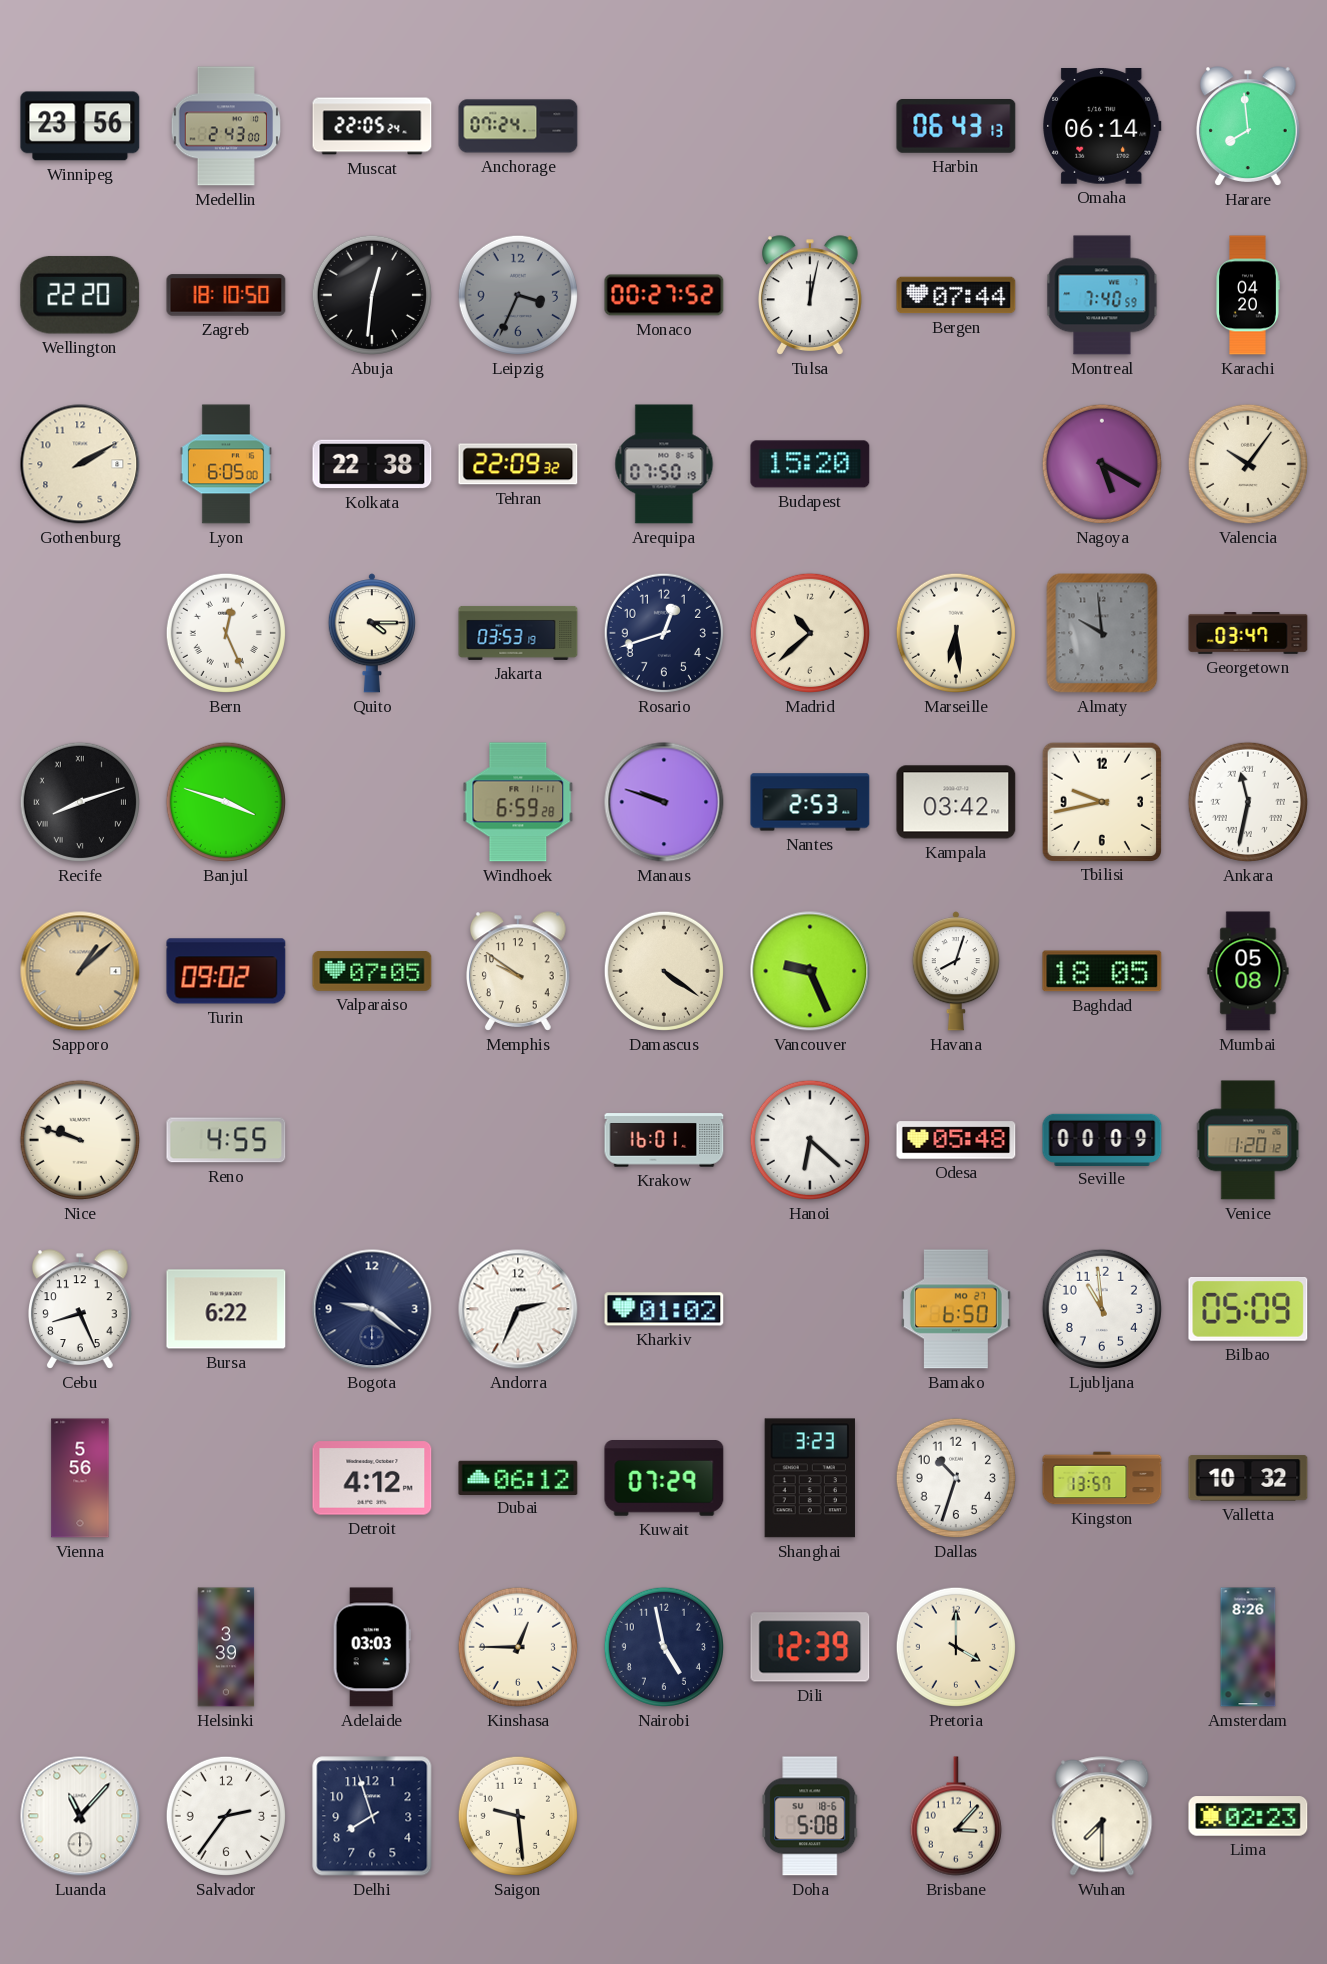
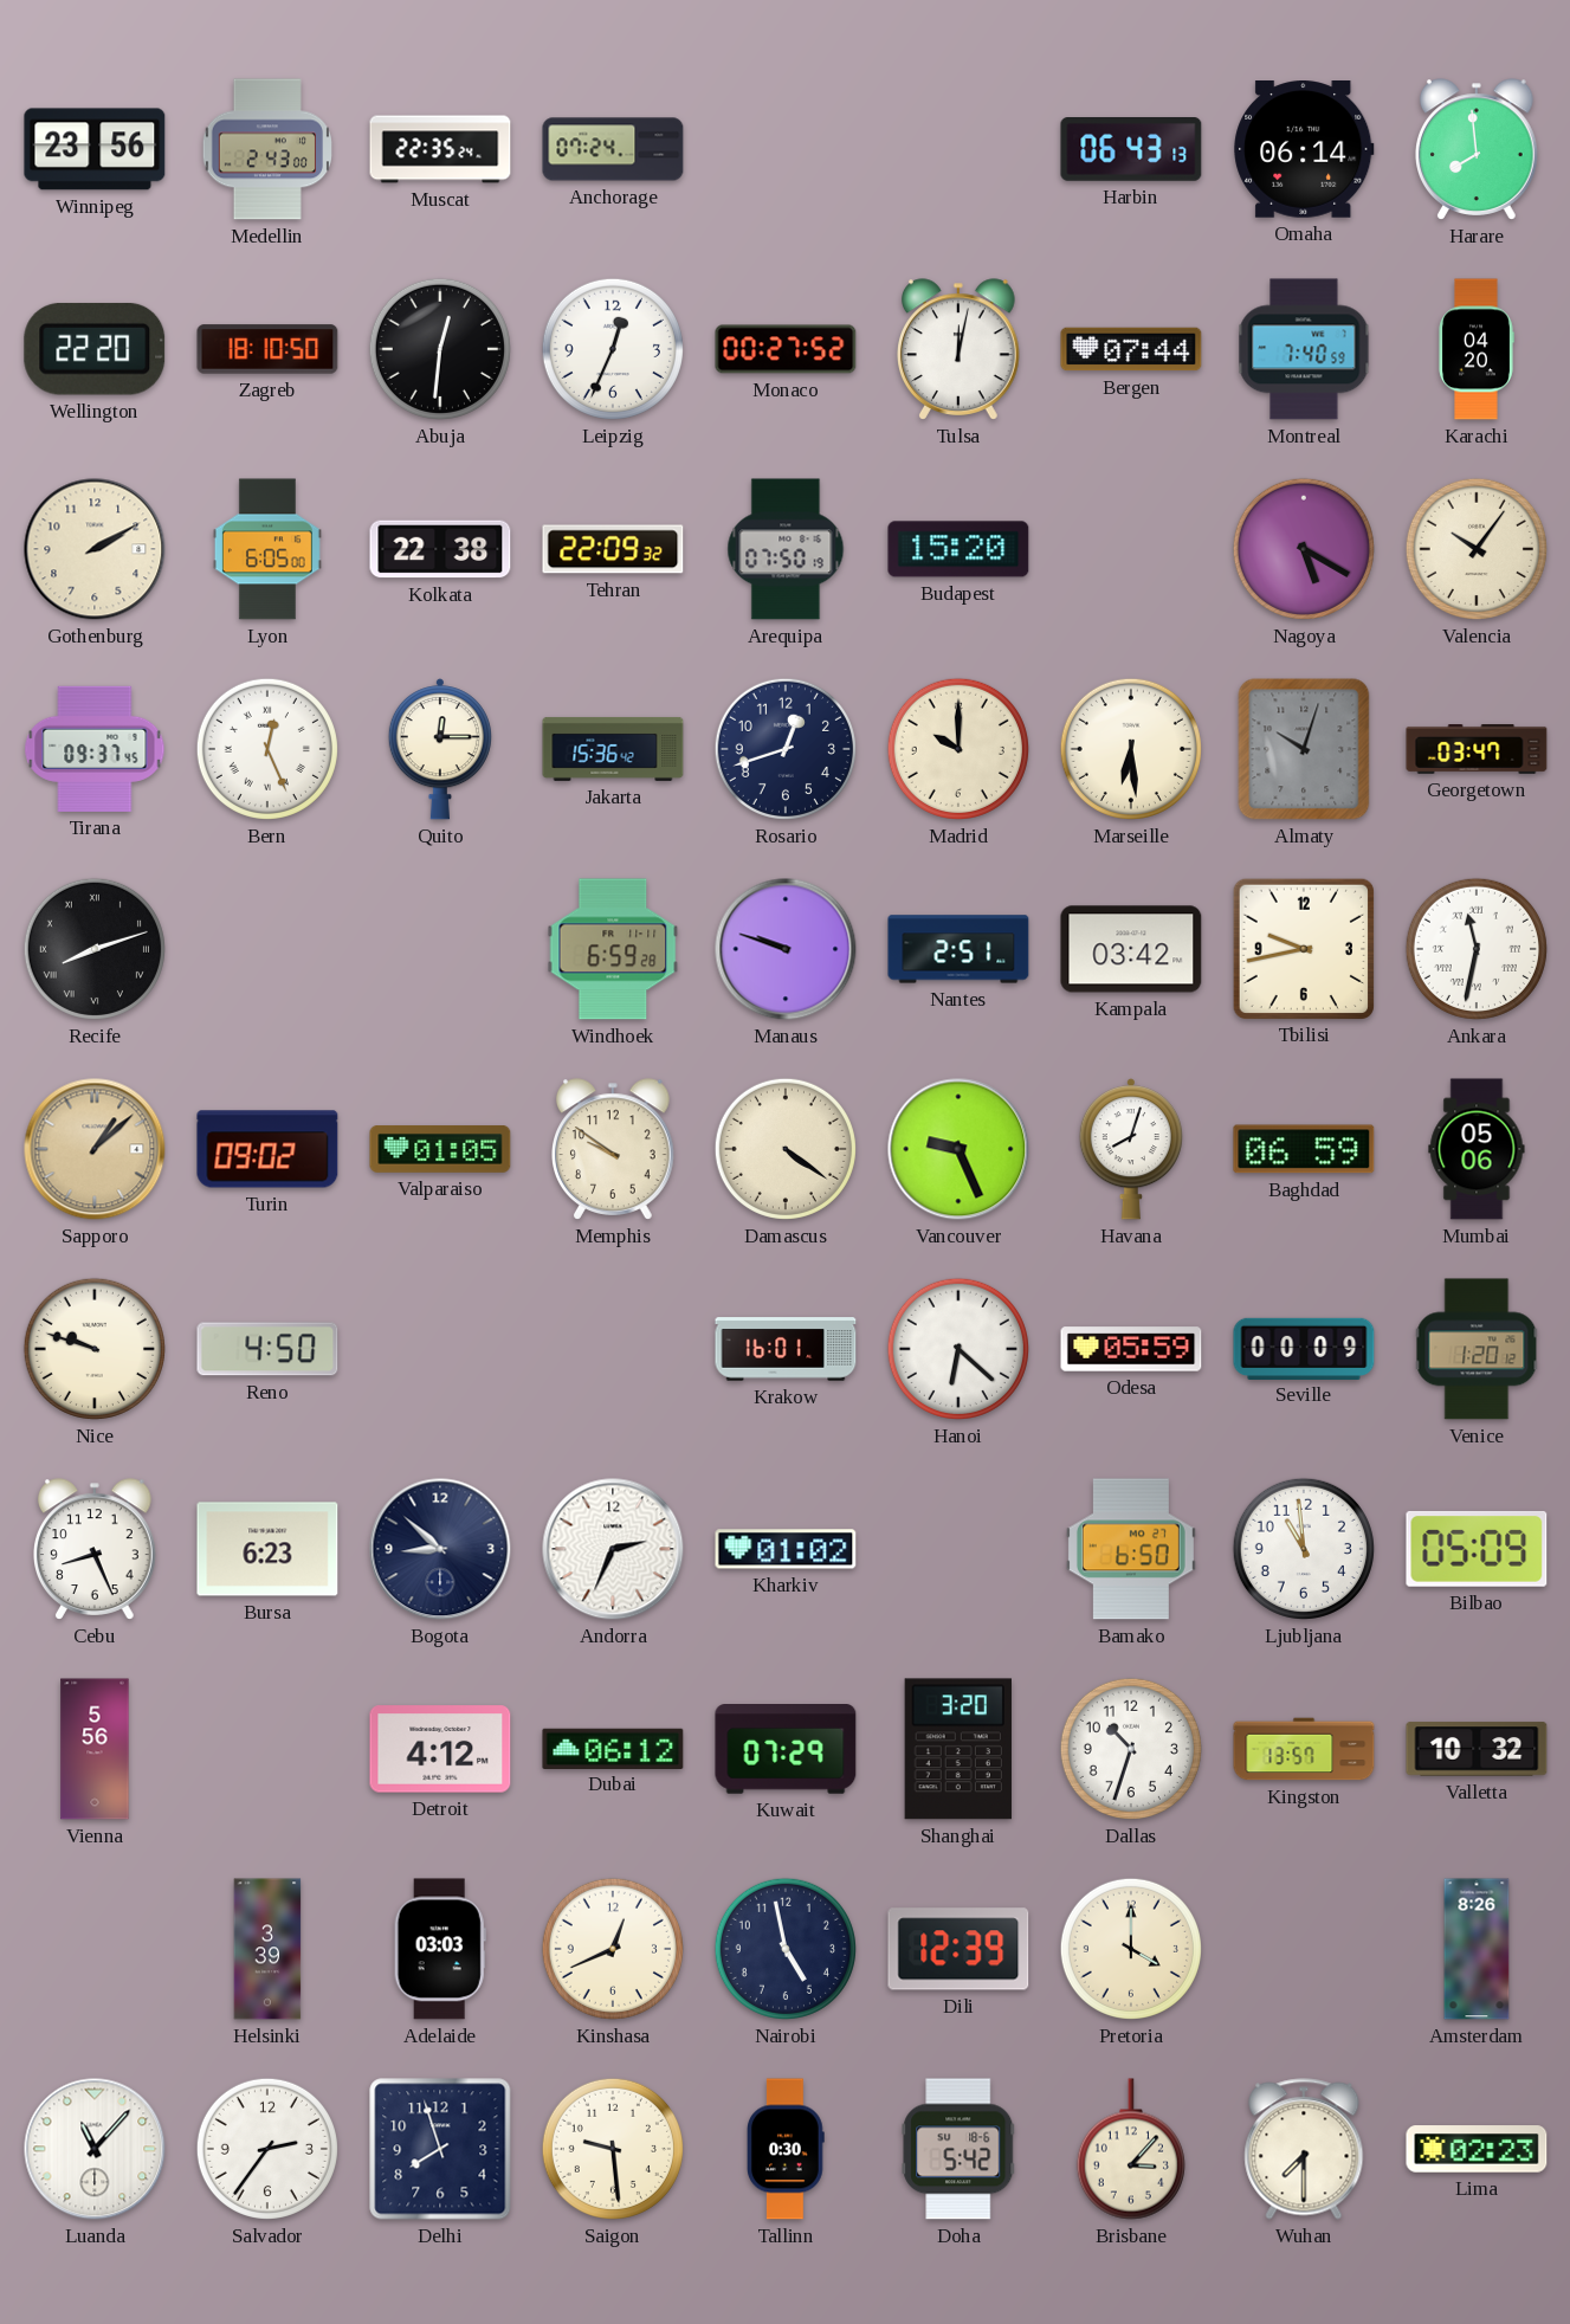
Muscat: 22:05 -> 22:35 (440, 149)
Leipzig: 3:34 -> 12:34 (613, 349)
Leipzig dial: grey -> white (613, 349)
Tirana: none -> 09:37 (95, 749)
Quito: 4:15 -> 12:15 (440, 749)
Jakarta: 03:53 -> 15:36 (613, 749)
Madrid: 10:38 -> 10:00 (958, 749)
Almaty: 9:59 -> 10:03 (1304, 749)
Banjul: 3:48 -> none (226, 802)
Nantes: 2:53 -> 2:51 (958, 949)
Valparaiso: 07:05 -> 01:05 (440, 1150)
Baghdad: 18:05 -> 06:59 (1304, 1149)
Mumbai: 05:08 -> 05:06 (1477, 1149)
Reno: 4:55 -> 4:50 (267, 1349)
Odesa: 05:48 -> 05:59 (1131, 1349)
Bursa: 6:22 -> 6:23 (267, 1549)
Bogota: 9:21 -> 8:52 (440, 1549)
Shanghai: 3:23 -> 3:20 (958, 1749)
Kinshasa: 12:45 -> 12:41 (613, 1949)
Tallinn: none -> 0:30 (787, 2149)
Doha: 5:08 -> 5:42 (958, 2149)
